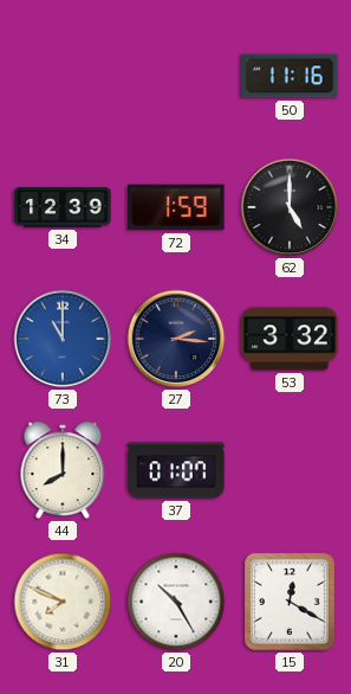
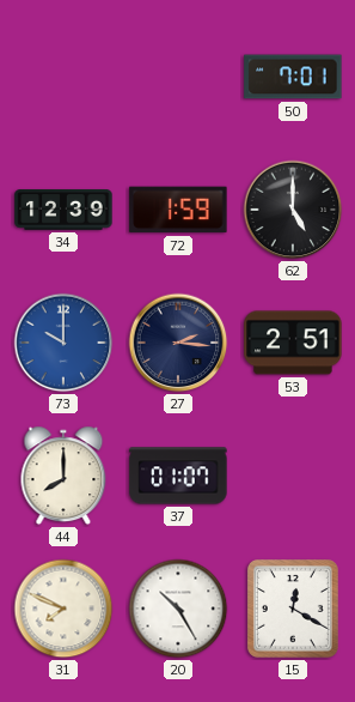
50: 11:16 -> 7:01 (293, 77)
73: 11:00 -> 10:00 (63, 343)
53: 3:32 -> 2:51 (293, 343)
